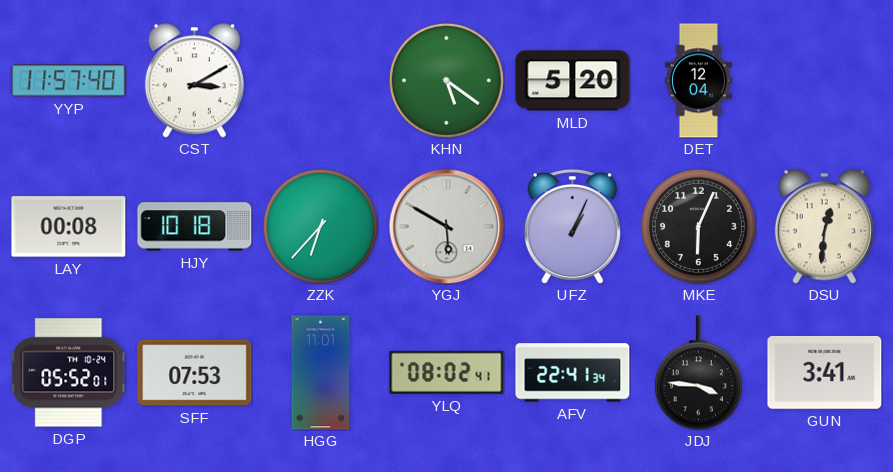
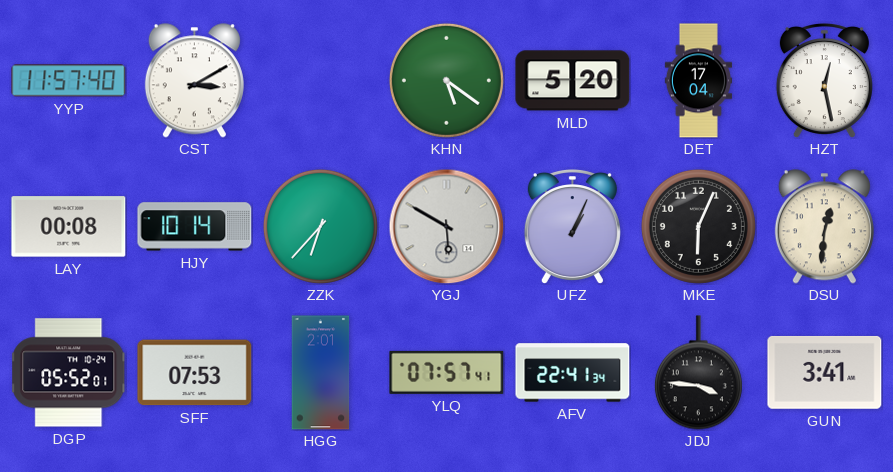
DET: 12:04 -> 17:04 (698, 81)
HZT: none -> 12:28 (824, 81)
HJY: 10:18 -> 10:14 (195, 227)
HGG: 11:01 -> 2:01 (321, 373)
YLQ: 08:02 -> 07:57 (447, 372)
